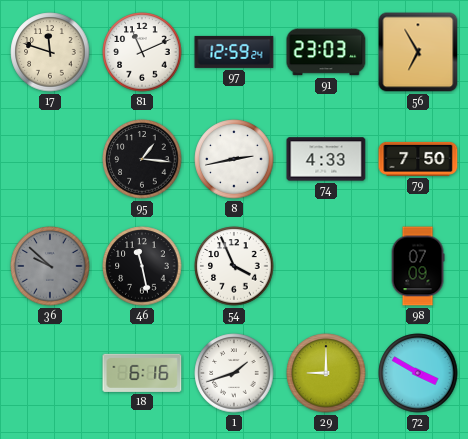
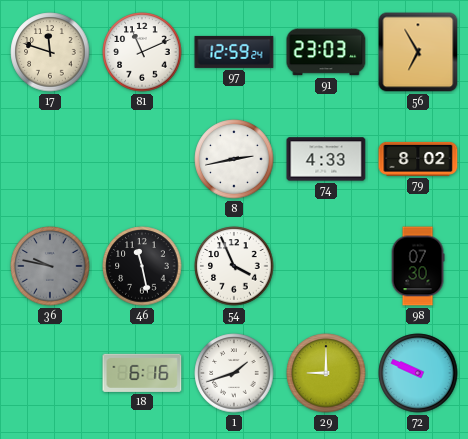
95: 1:16 -> none (142, 159)
79: 7:50 -> 8:02 (418, 159)
36: 9:52 -> 9:47 (50, 266)
98: 07:09 -> 07:30 (418, 266)
72: 3:50 -> 9:49 (418, 373)
